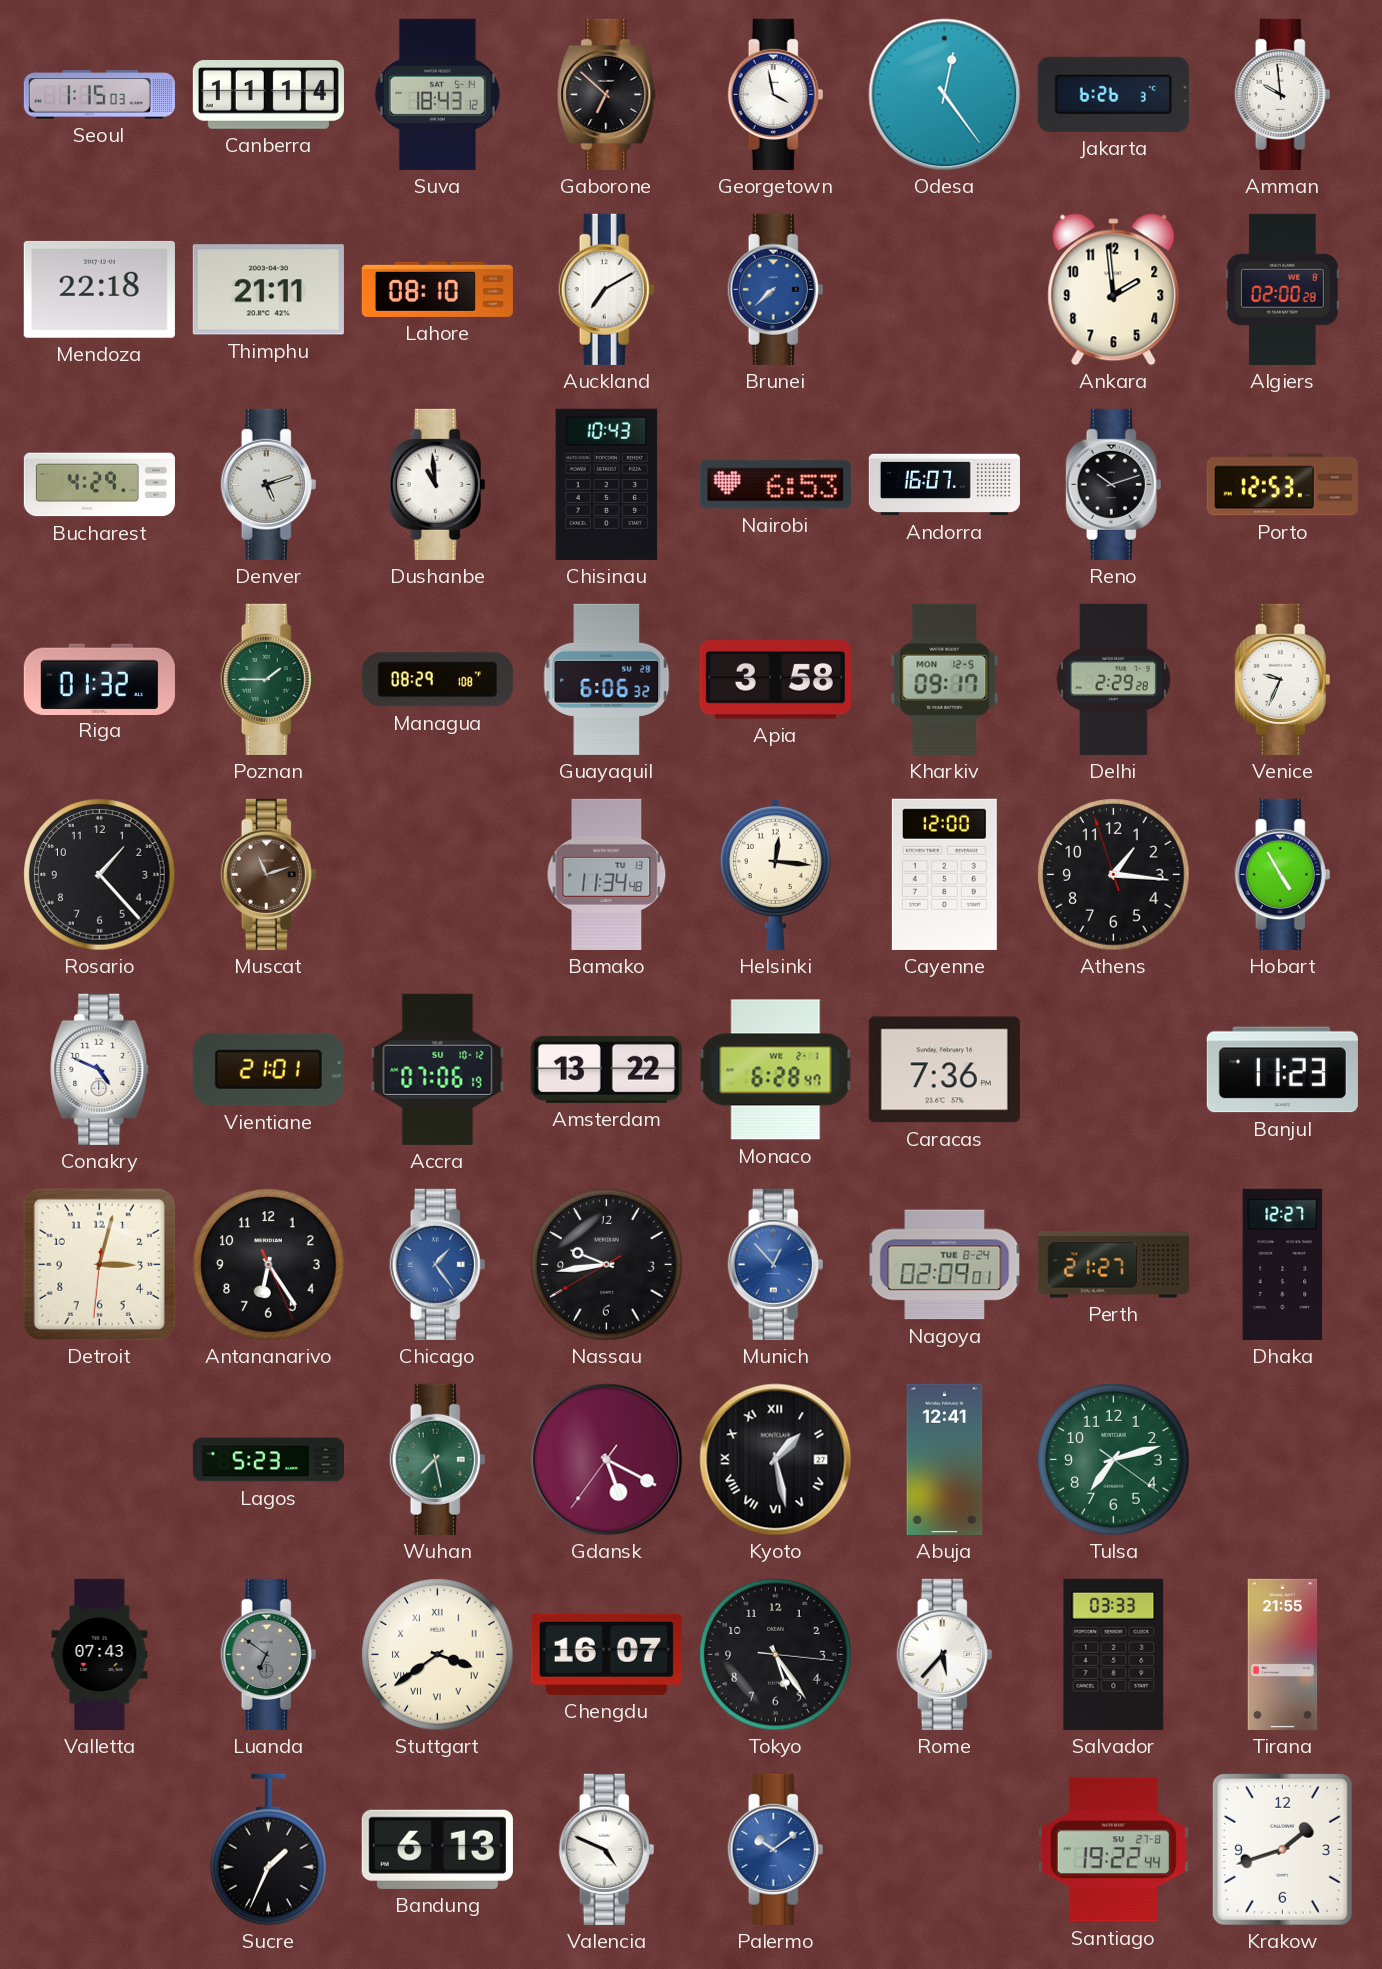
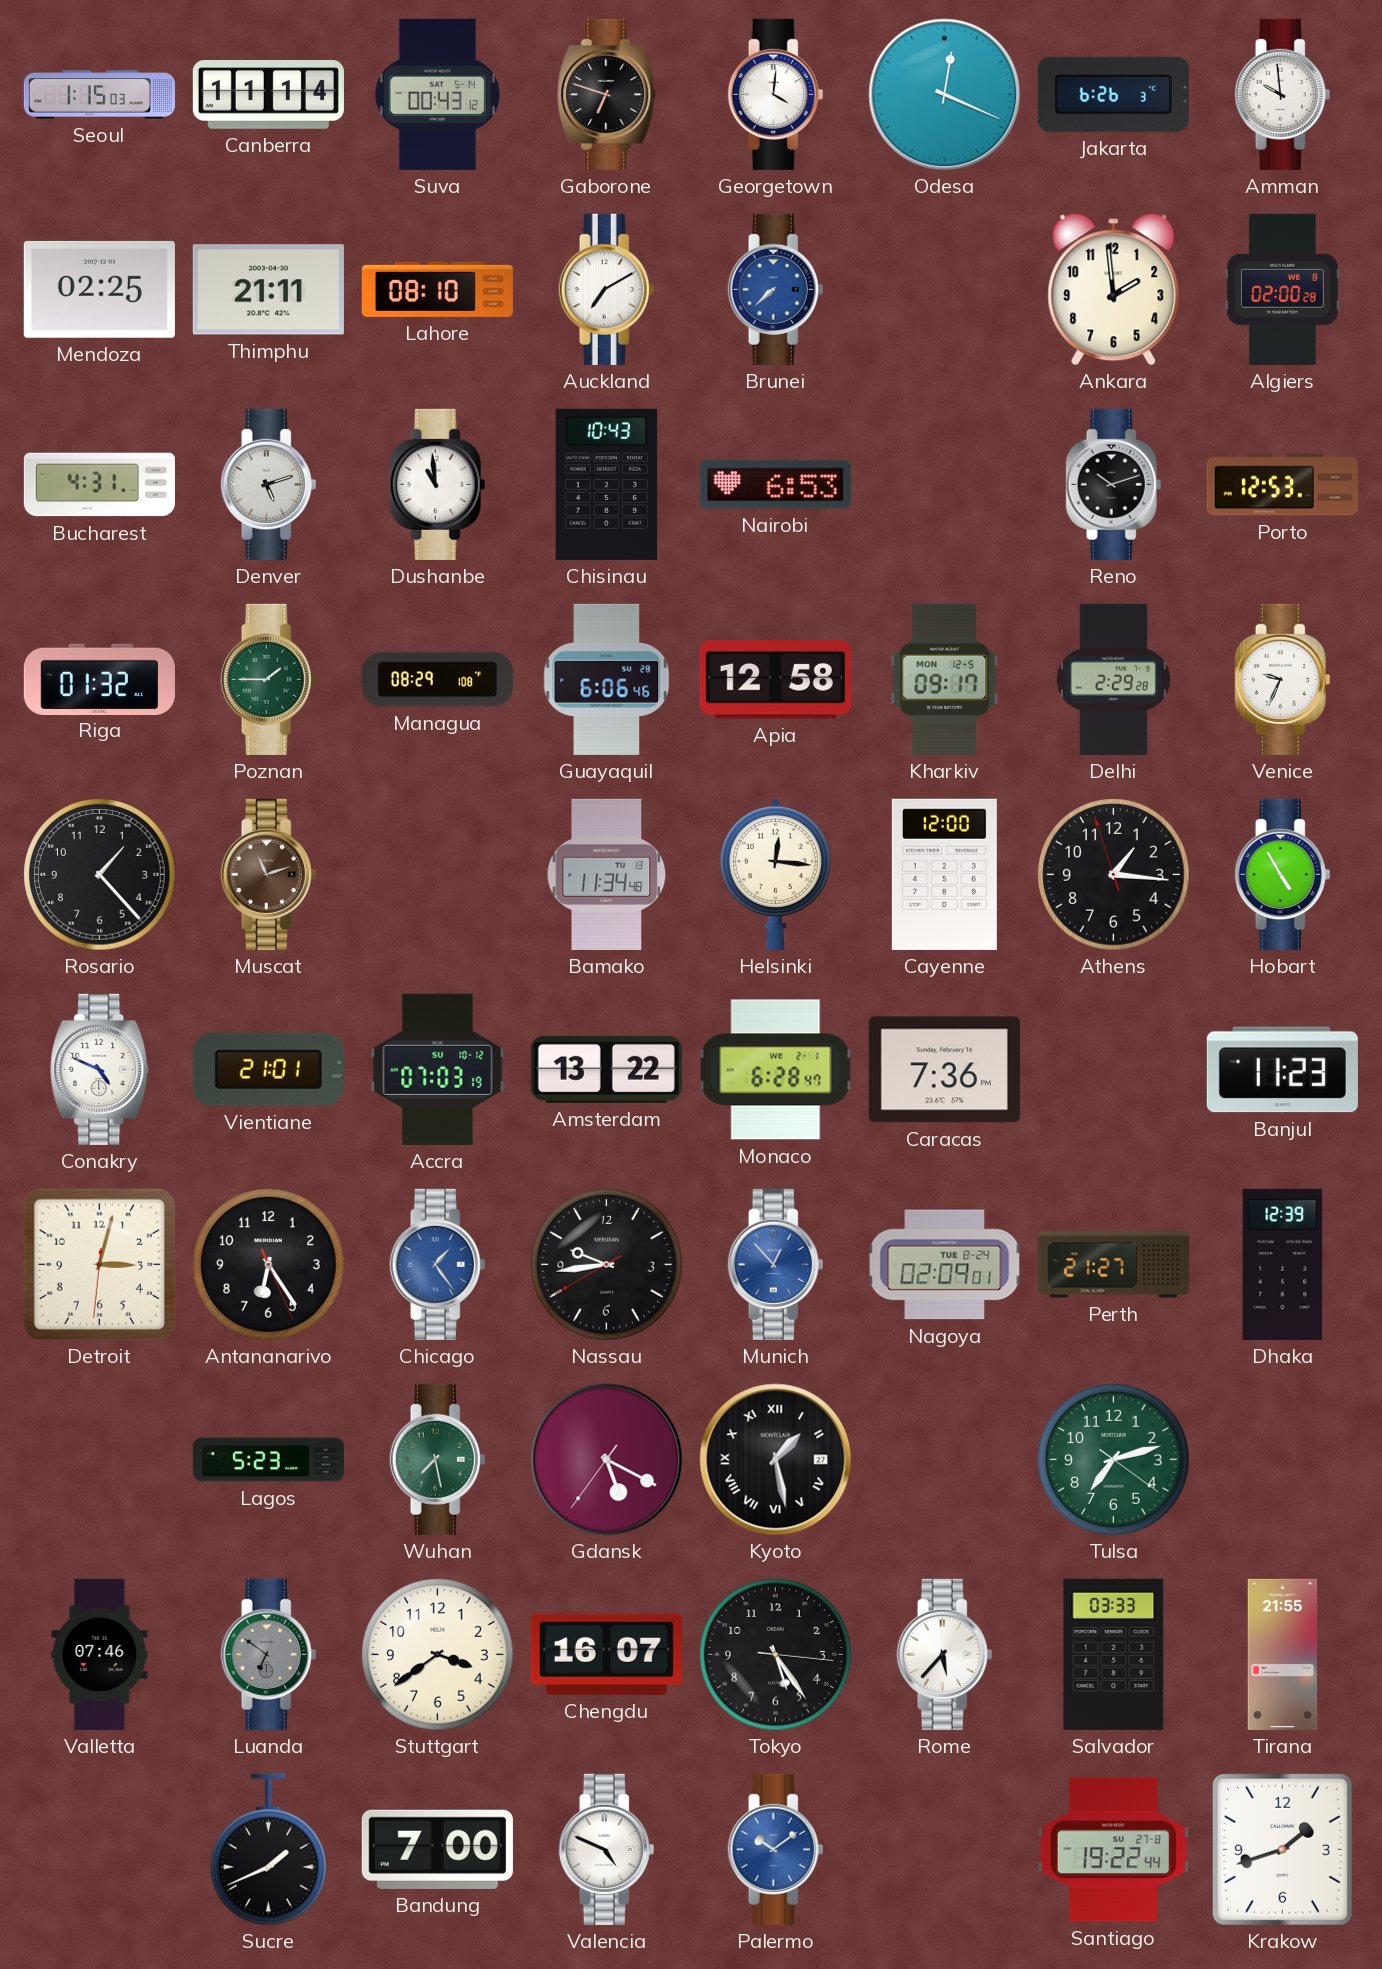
Suva: 18:43 -> 00:43 (437, 94)
Gaborone: 6:52 -> 6:48 (607, 94)
Georgetown: 3:58 -> 4:01 (776, 94)
Odesa: 12:24 -> 12:19 (945, 95)
Mendoza: 22:18 -> 02:25 (99, 289)
Bucharest: 4:29 -> 4:31 (99, 485)
Andorra: 16:07 -> none (944, 485)
Guayaquil: 6:06:32 -> 6:06:46 (607, 679)
Apia: 3:58 -> 12:58 (775, 680)
Accra: 07:06 -> 07:03 (438, 1069)
Dhaka: 12:27 -> 12:39 (1283, 1264)
Abuja: 12:41 -> none (945, 1459)
Valletta: 07:43 -> 07:46 (100, 1654)
Stuttgart numerals: Roman -> Arabic (438, 1655)
Sucre: 1:34 -> 1:41 (269, 1850)
Bandung: 6:13 -> 7:00 (437, 1849)
